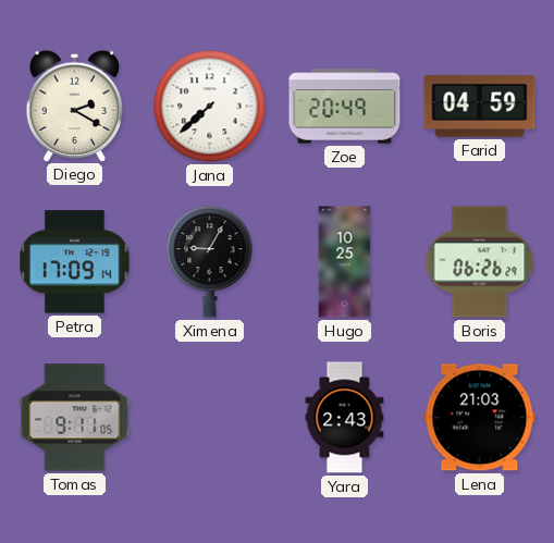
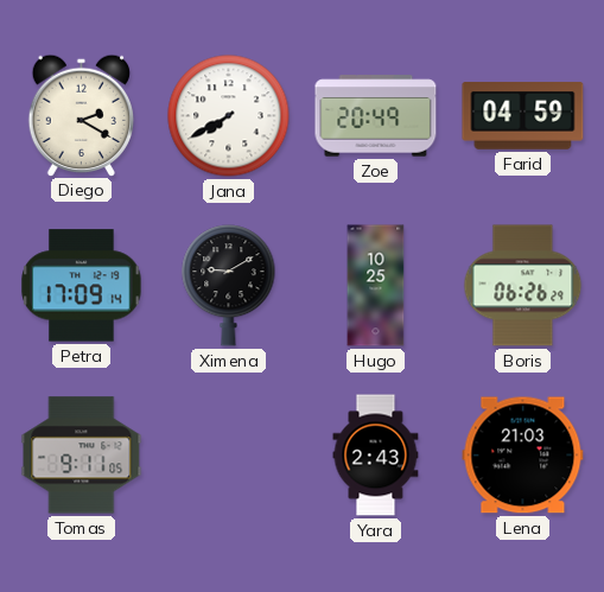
Jana: 7:38 -> 7:40 (229, 116)
Ximena: 9:05 -> 9:10 (229, 286)
